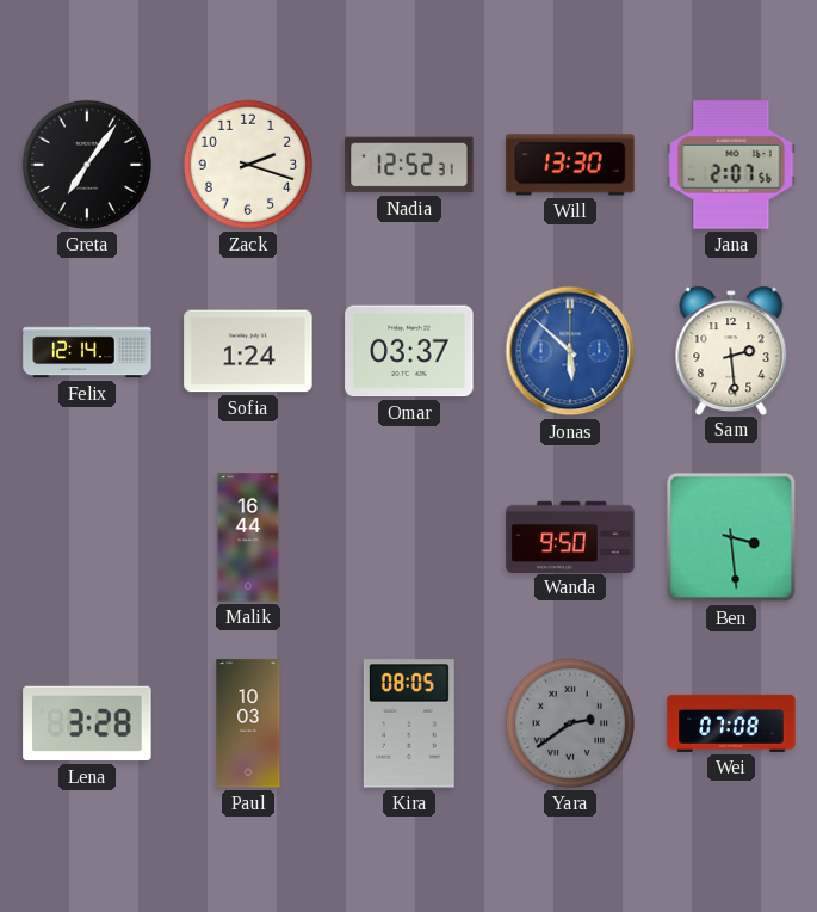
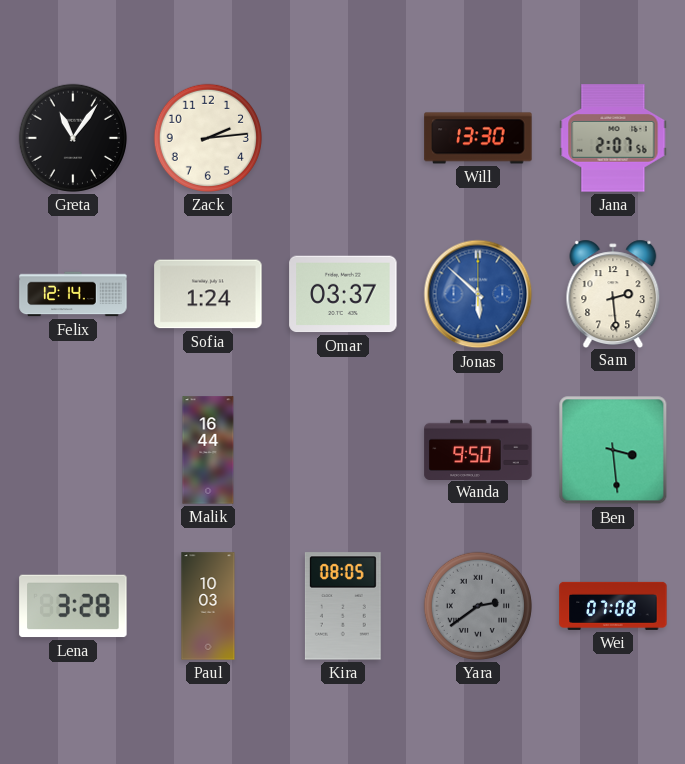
Greta: 7:06 -> 11:06 (73, 138)
Zack: 2:18 -> 2:14 (208, 138)
Nadia: 12:52 -> none (409, 165)
